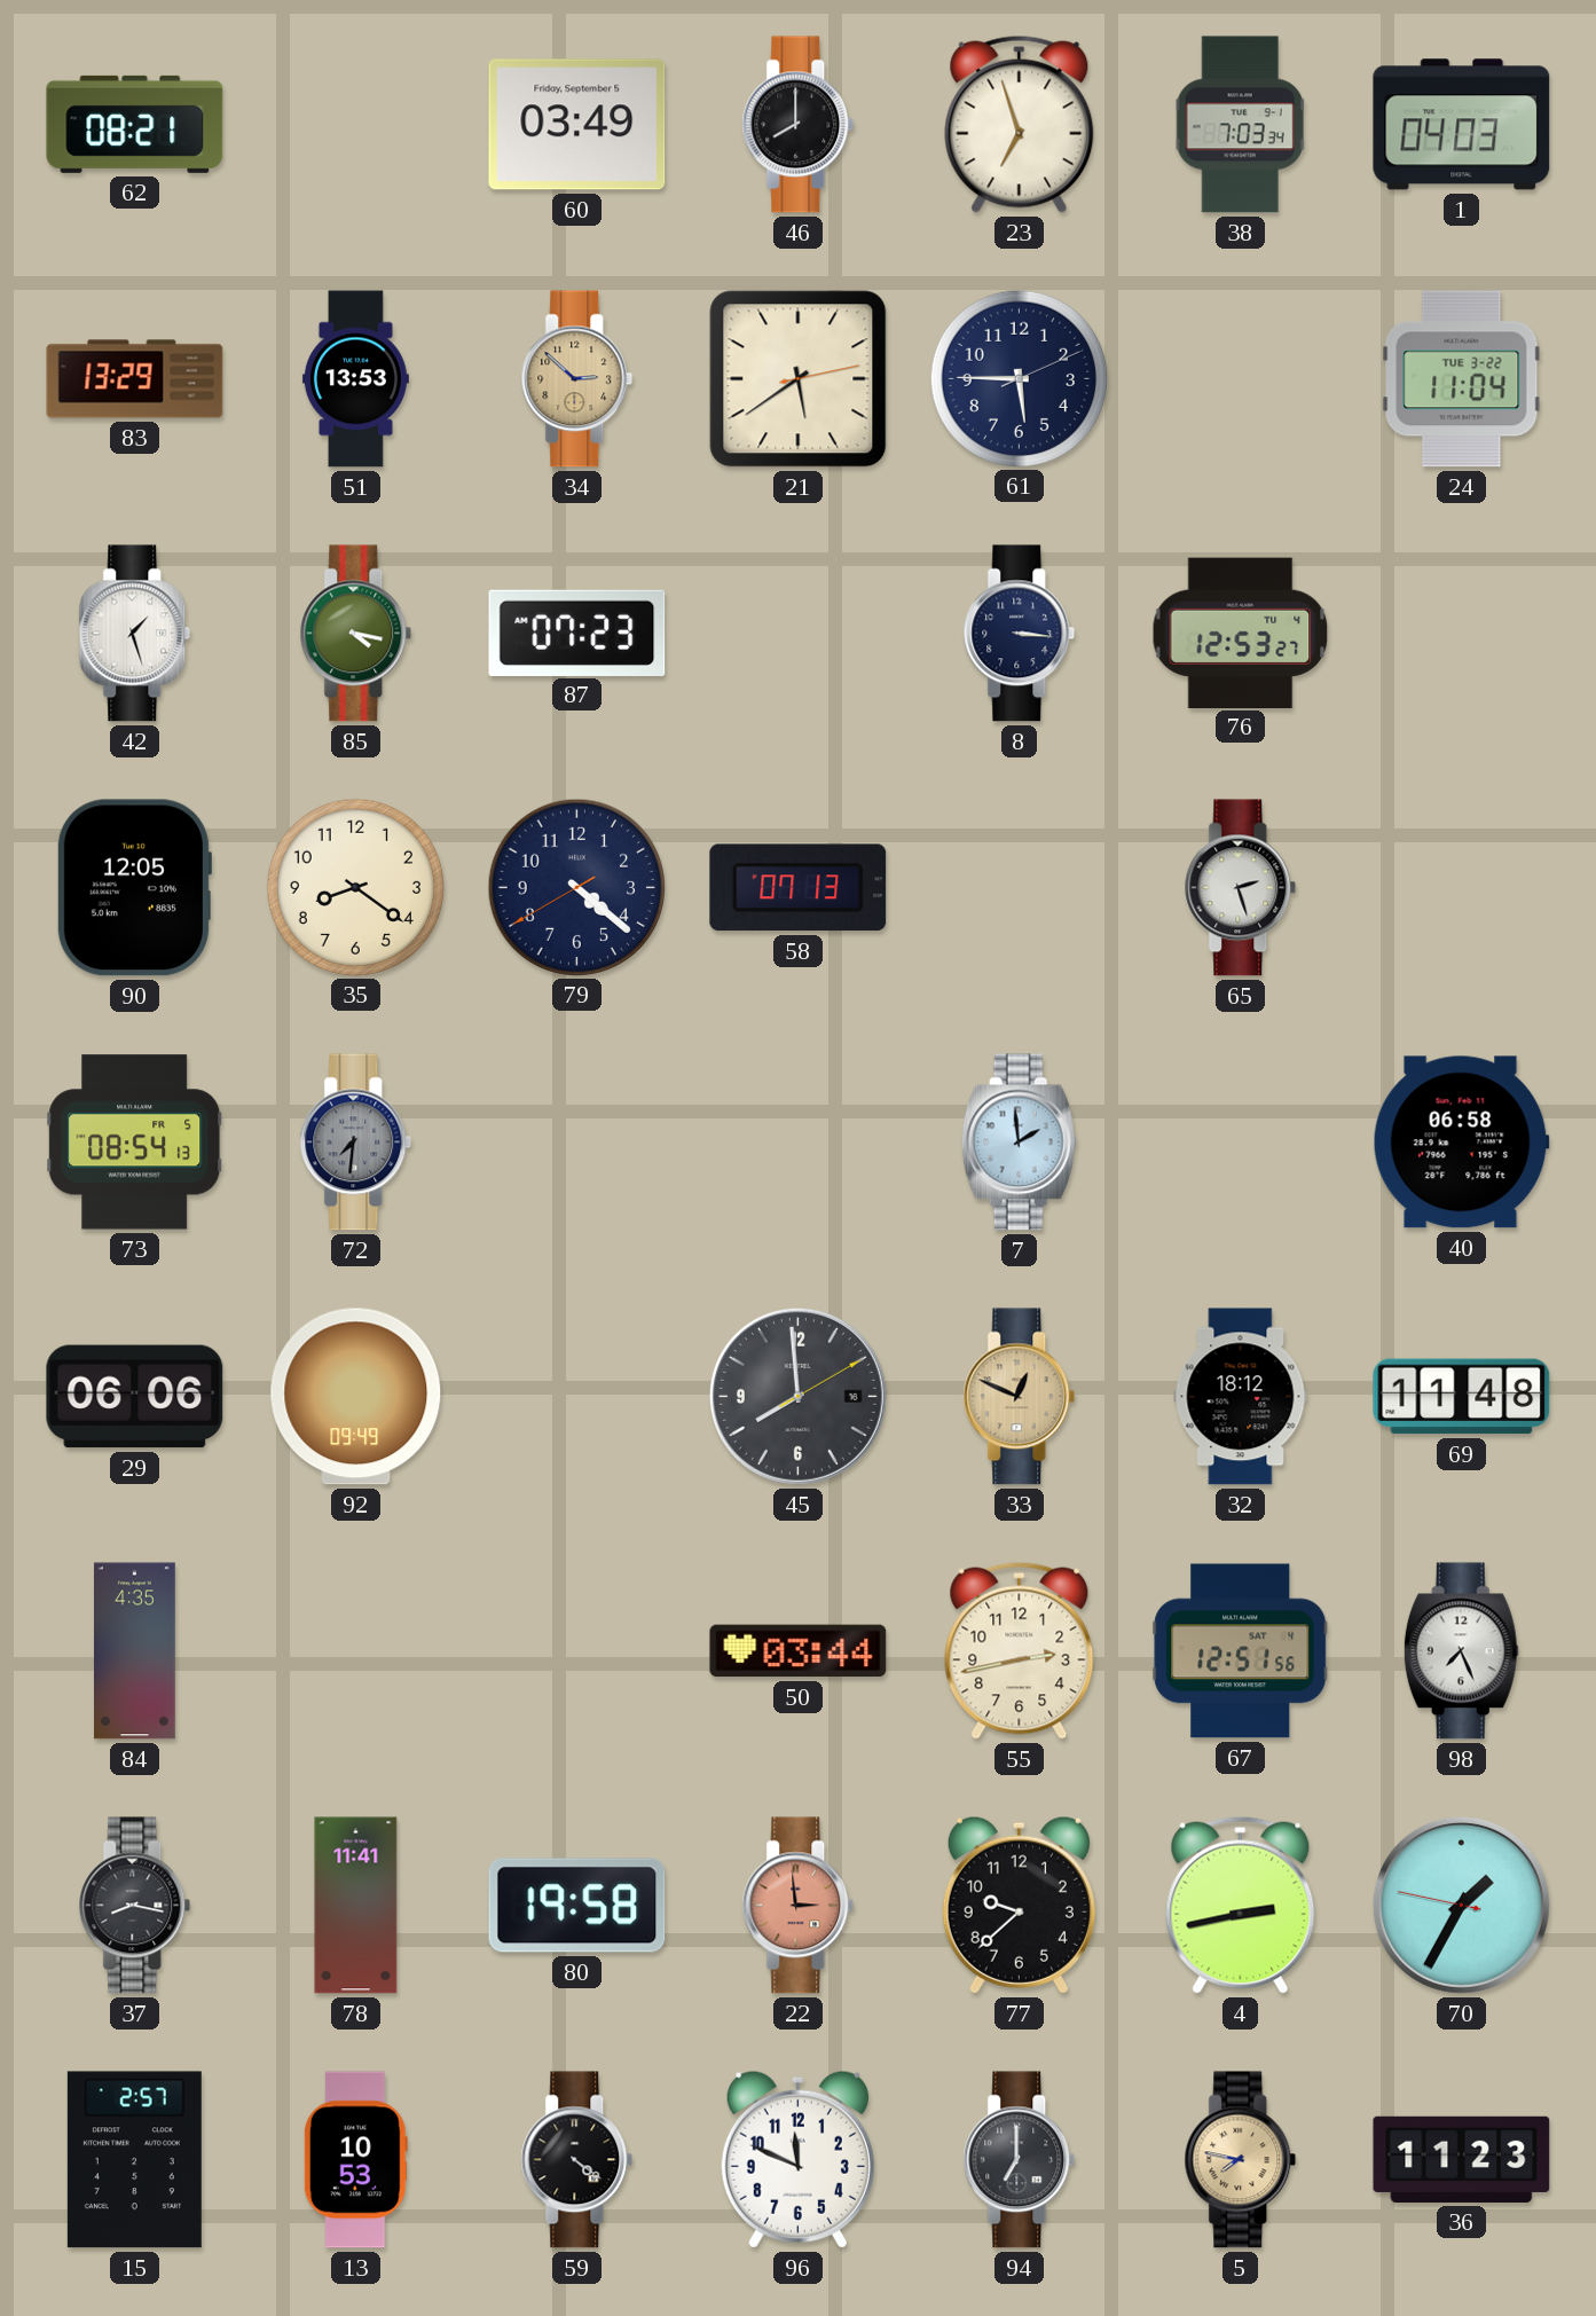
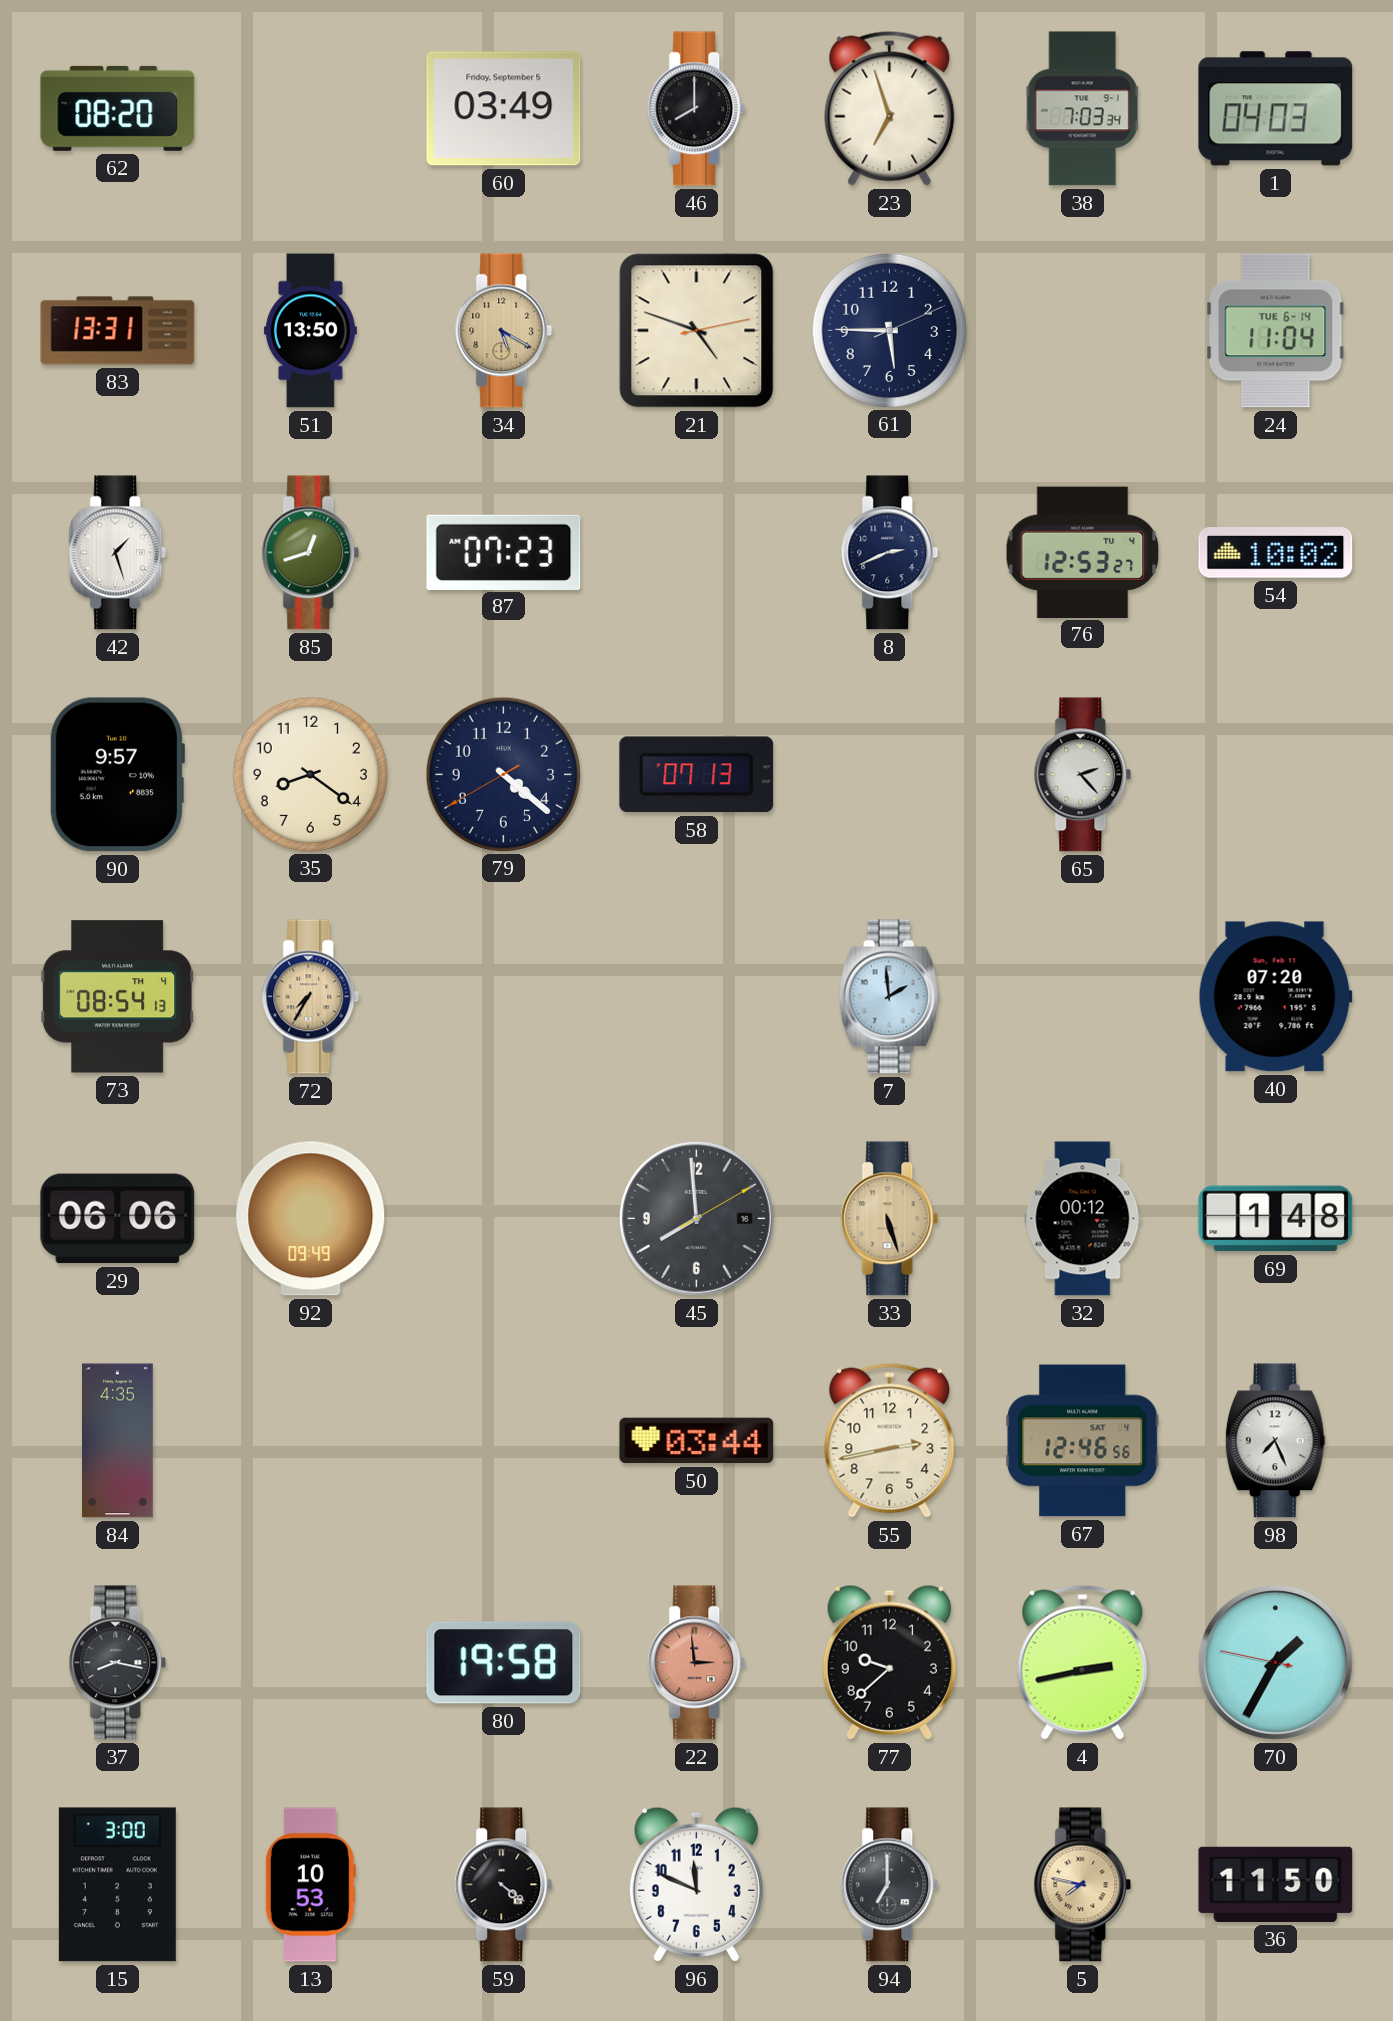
62: 08:21 -> 08:20 (118, 108)
83: 13:29 -> 13:31 (118, 331)
51: 13:53 -> 13:50 (310, 331)
34: 2:52 -> 5:20 (504, 331)
21: 5:39 -> 4:48 (697, 331)
24 date: TUE 3-22 -> TUE 6-14 (1276, 331)
85: 4:17 -> 12:42 (311, 553)
8: 3:16 -> 2:41 (890, 553)
54: none -> 10:02 (1276, 553)
90: 12:05 -> 9:57 (117, 775)
65: 2:27 -> 2:23 (1083, 775)
73 date: FR 5 -> TH 4 (118, 997)
72: 7:31 -> 7:35 (311, 997)
72 dial: grey -> champagne (311, 997)
40: 06:58 -> 07:20 (1275, 997)
33: 12:49 -> 5:27 (890, 1219)
32: 18:12 -> 00:12 (1083, 1219)
69: 11:48 -> 1:48 (1276, 1219)
67: 12:51 -> 12:46 (1083, 1441)
78: 11:41 -> none (356, 1906)
15: 2:57 -> 3:00 (117, 1885)
36: 11:23 -> 11:50 (1276, 1884)
